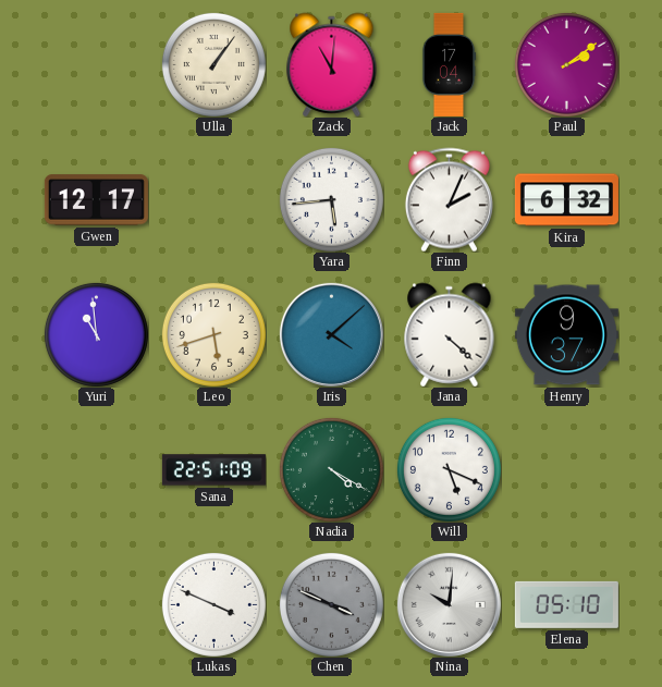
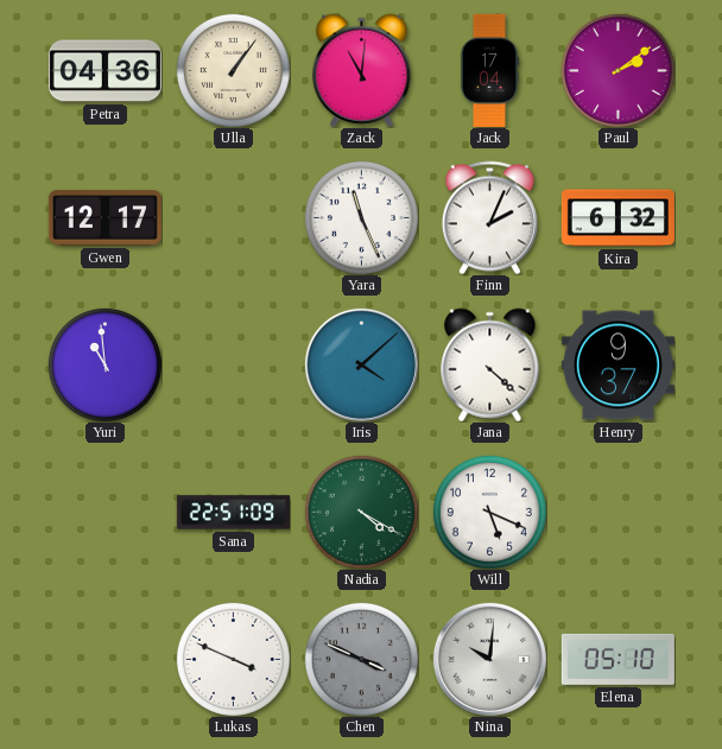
Petra: none -> 04:36 (104, 71)
Yara: 5:44 -> 11:26 (361, 217)
Leo: 5:42 -> none (213, 334)
